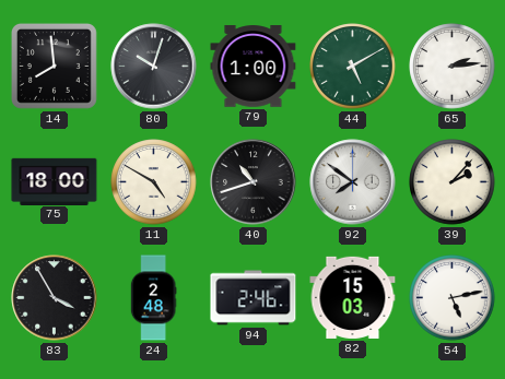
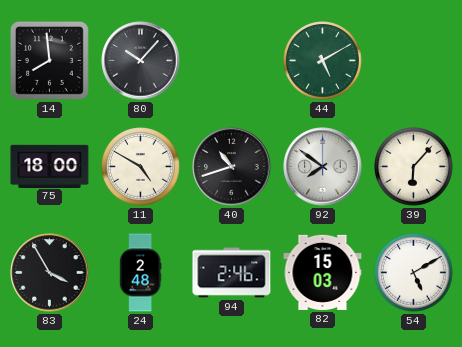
80: 10:03 -> 10:07 (141, 61)
79: 1:00 -> none (254, 67)
65: 2:14 -> none (453, 67)
39: 2:07 -> 6:07 (414, 167)
54: 5:13 -> 5:10 (414, 273)
